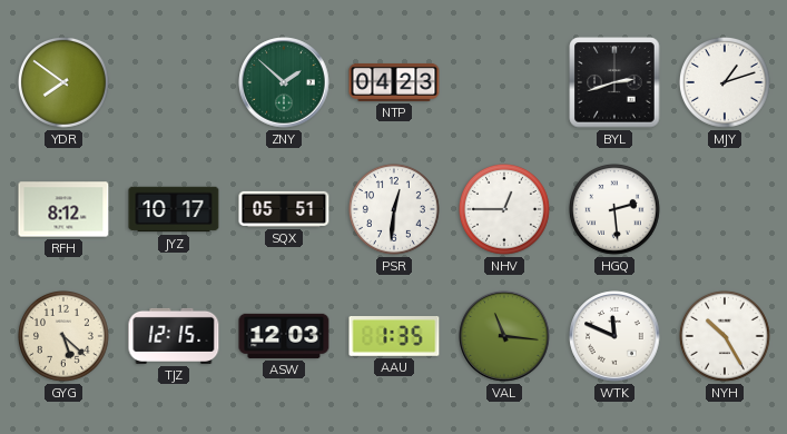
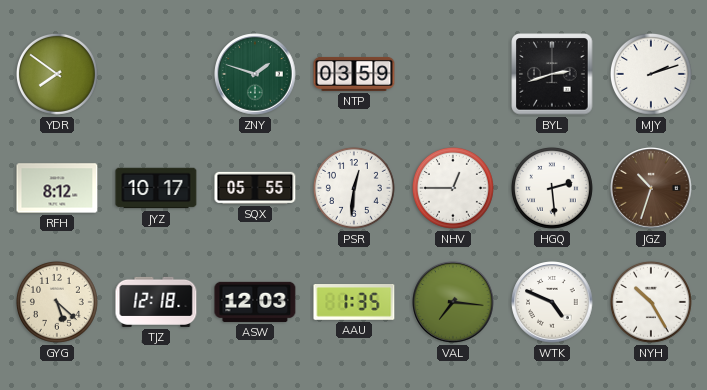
ZNY: 1:52 -> 1:48 (255, 74)
NTP: 04:23 -> 03:59 (354, 74)
MJY: 1:12 -> 2:12 (651, 74)
SQX: 05:51 -> 05:55 (255, 188)
JGZ: none -> 10:33 (651, 188)
TJZ: 12:15 -> 12:18 (156, 302)
VAL: 11:16 -> 7:16 (453, 302)
WTK: 11:49 -> 4:49 (552, 302)
